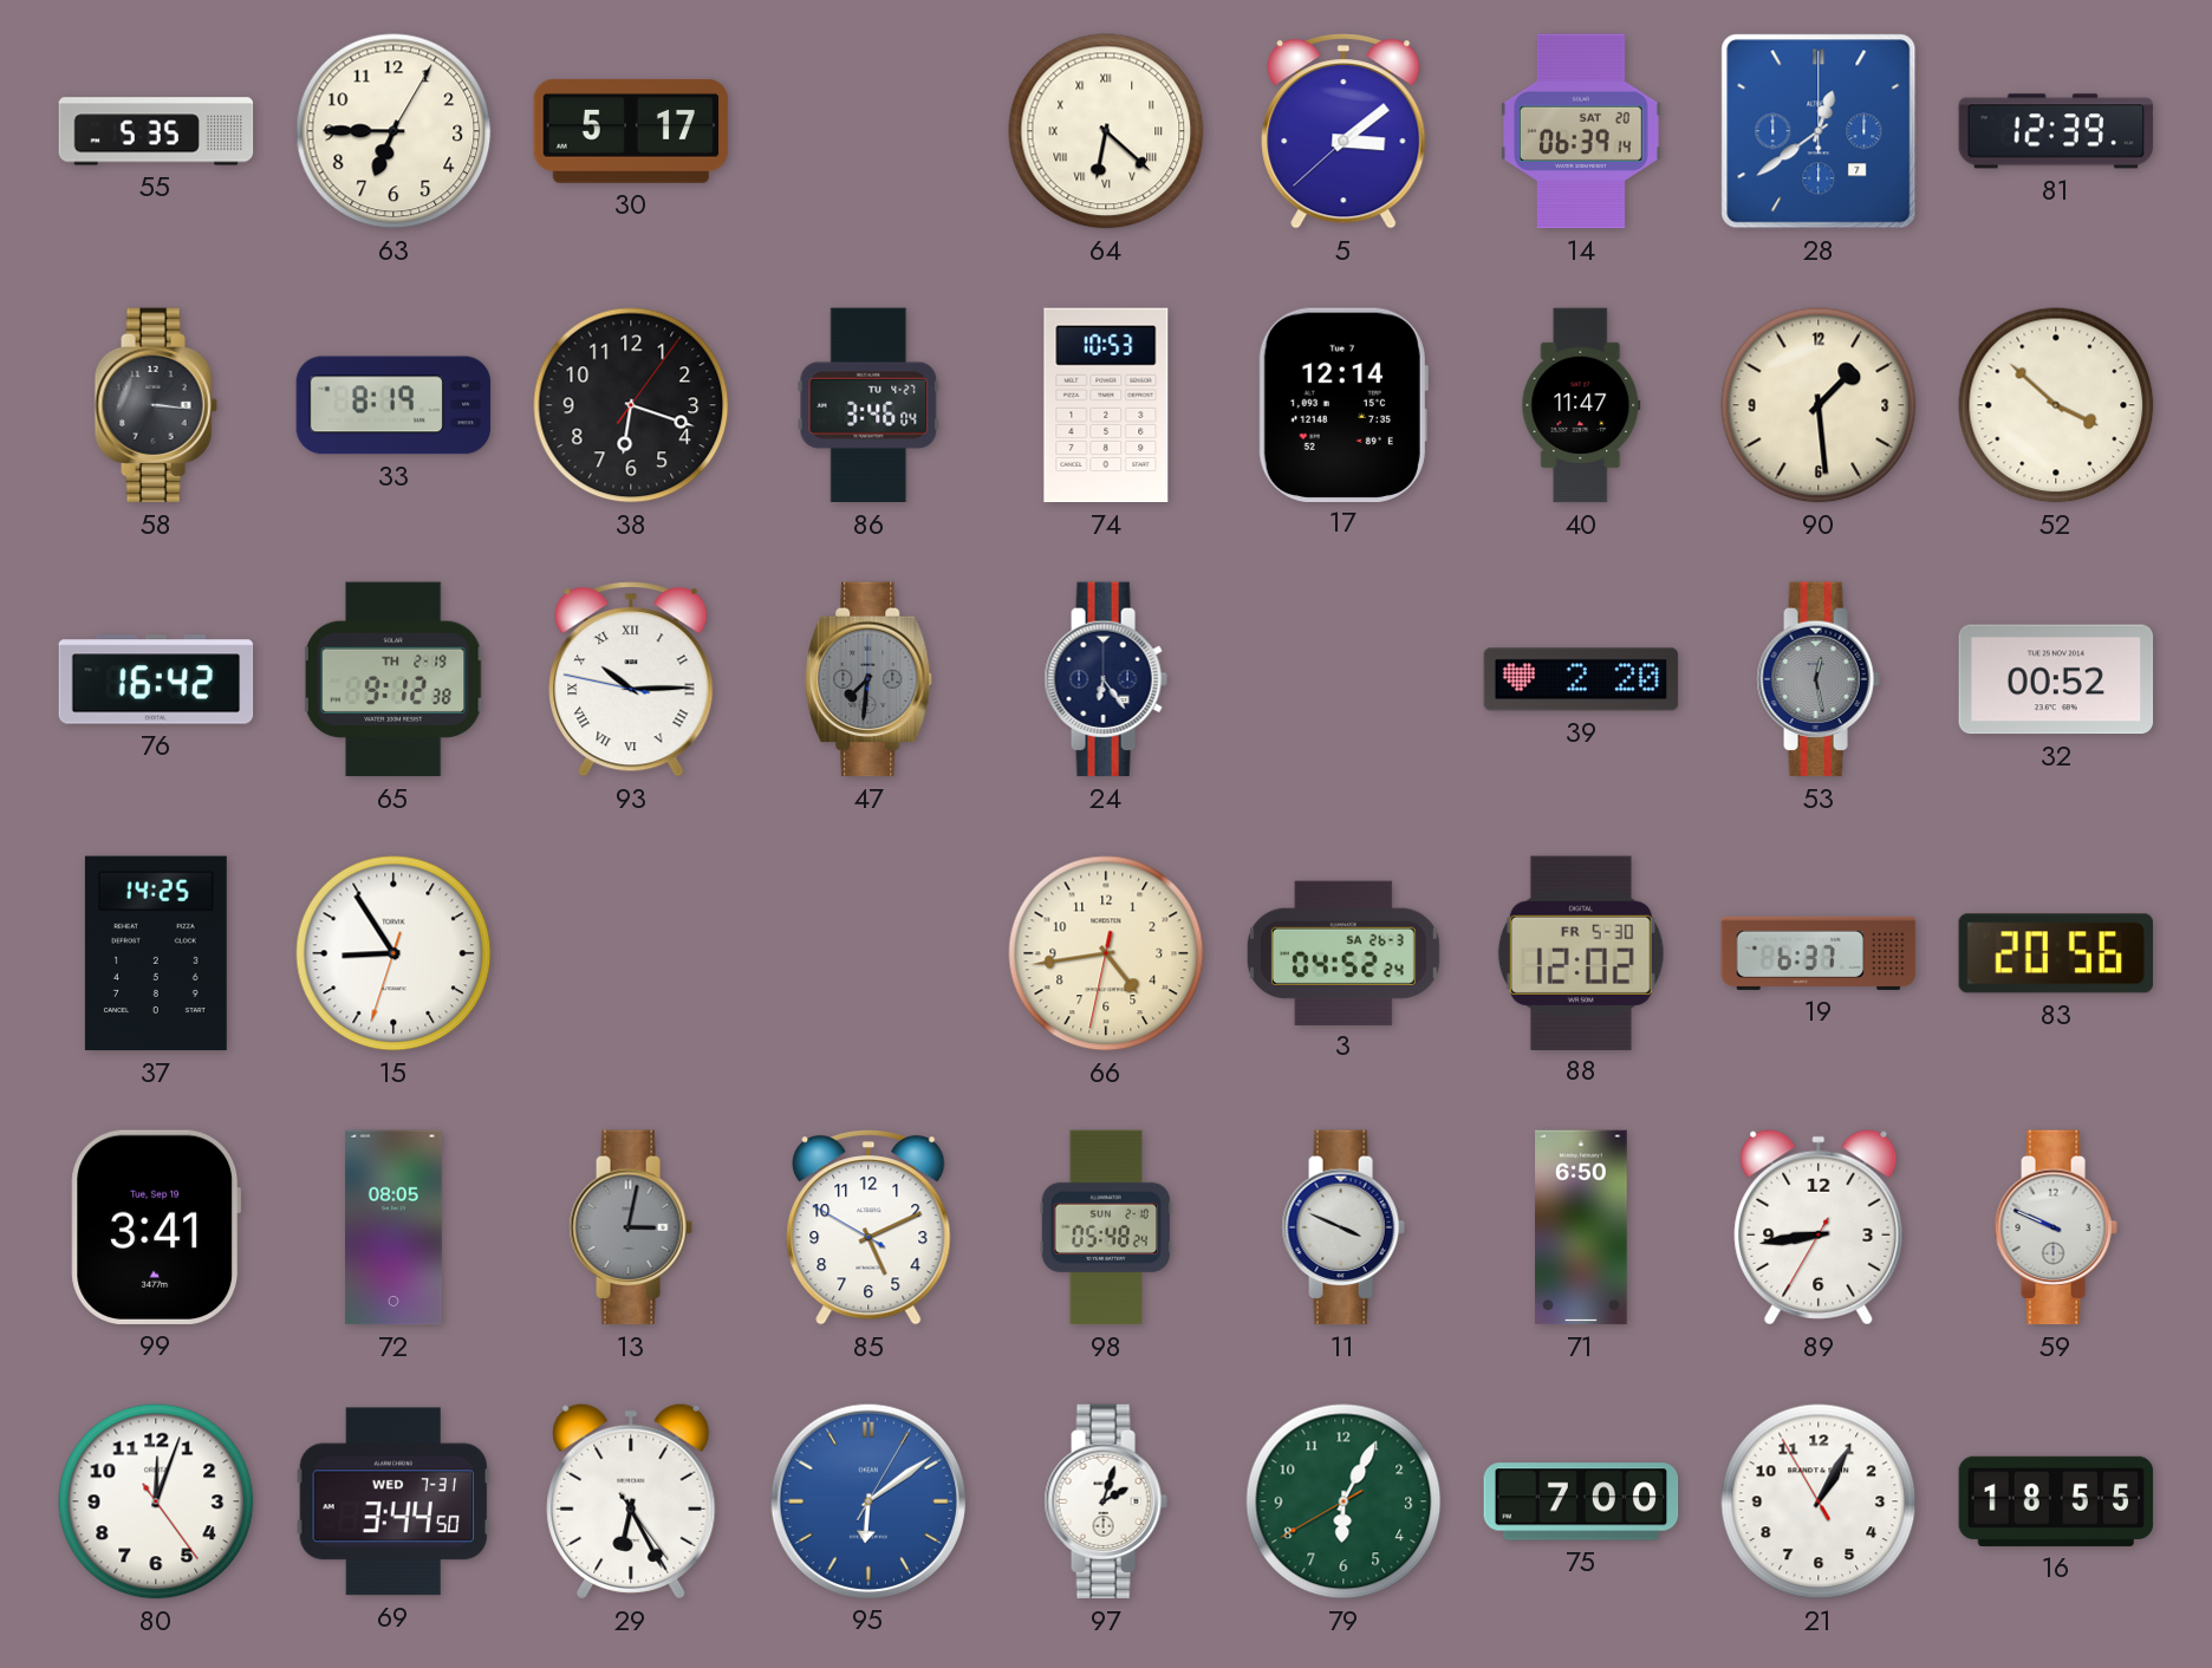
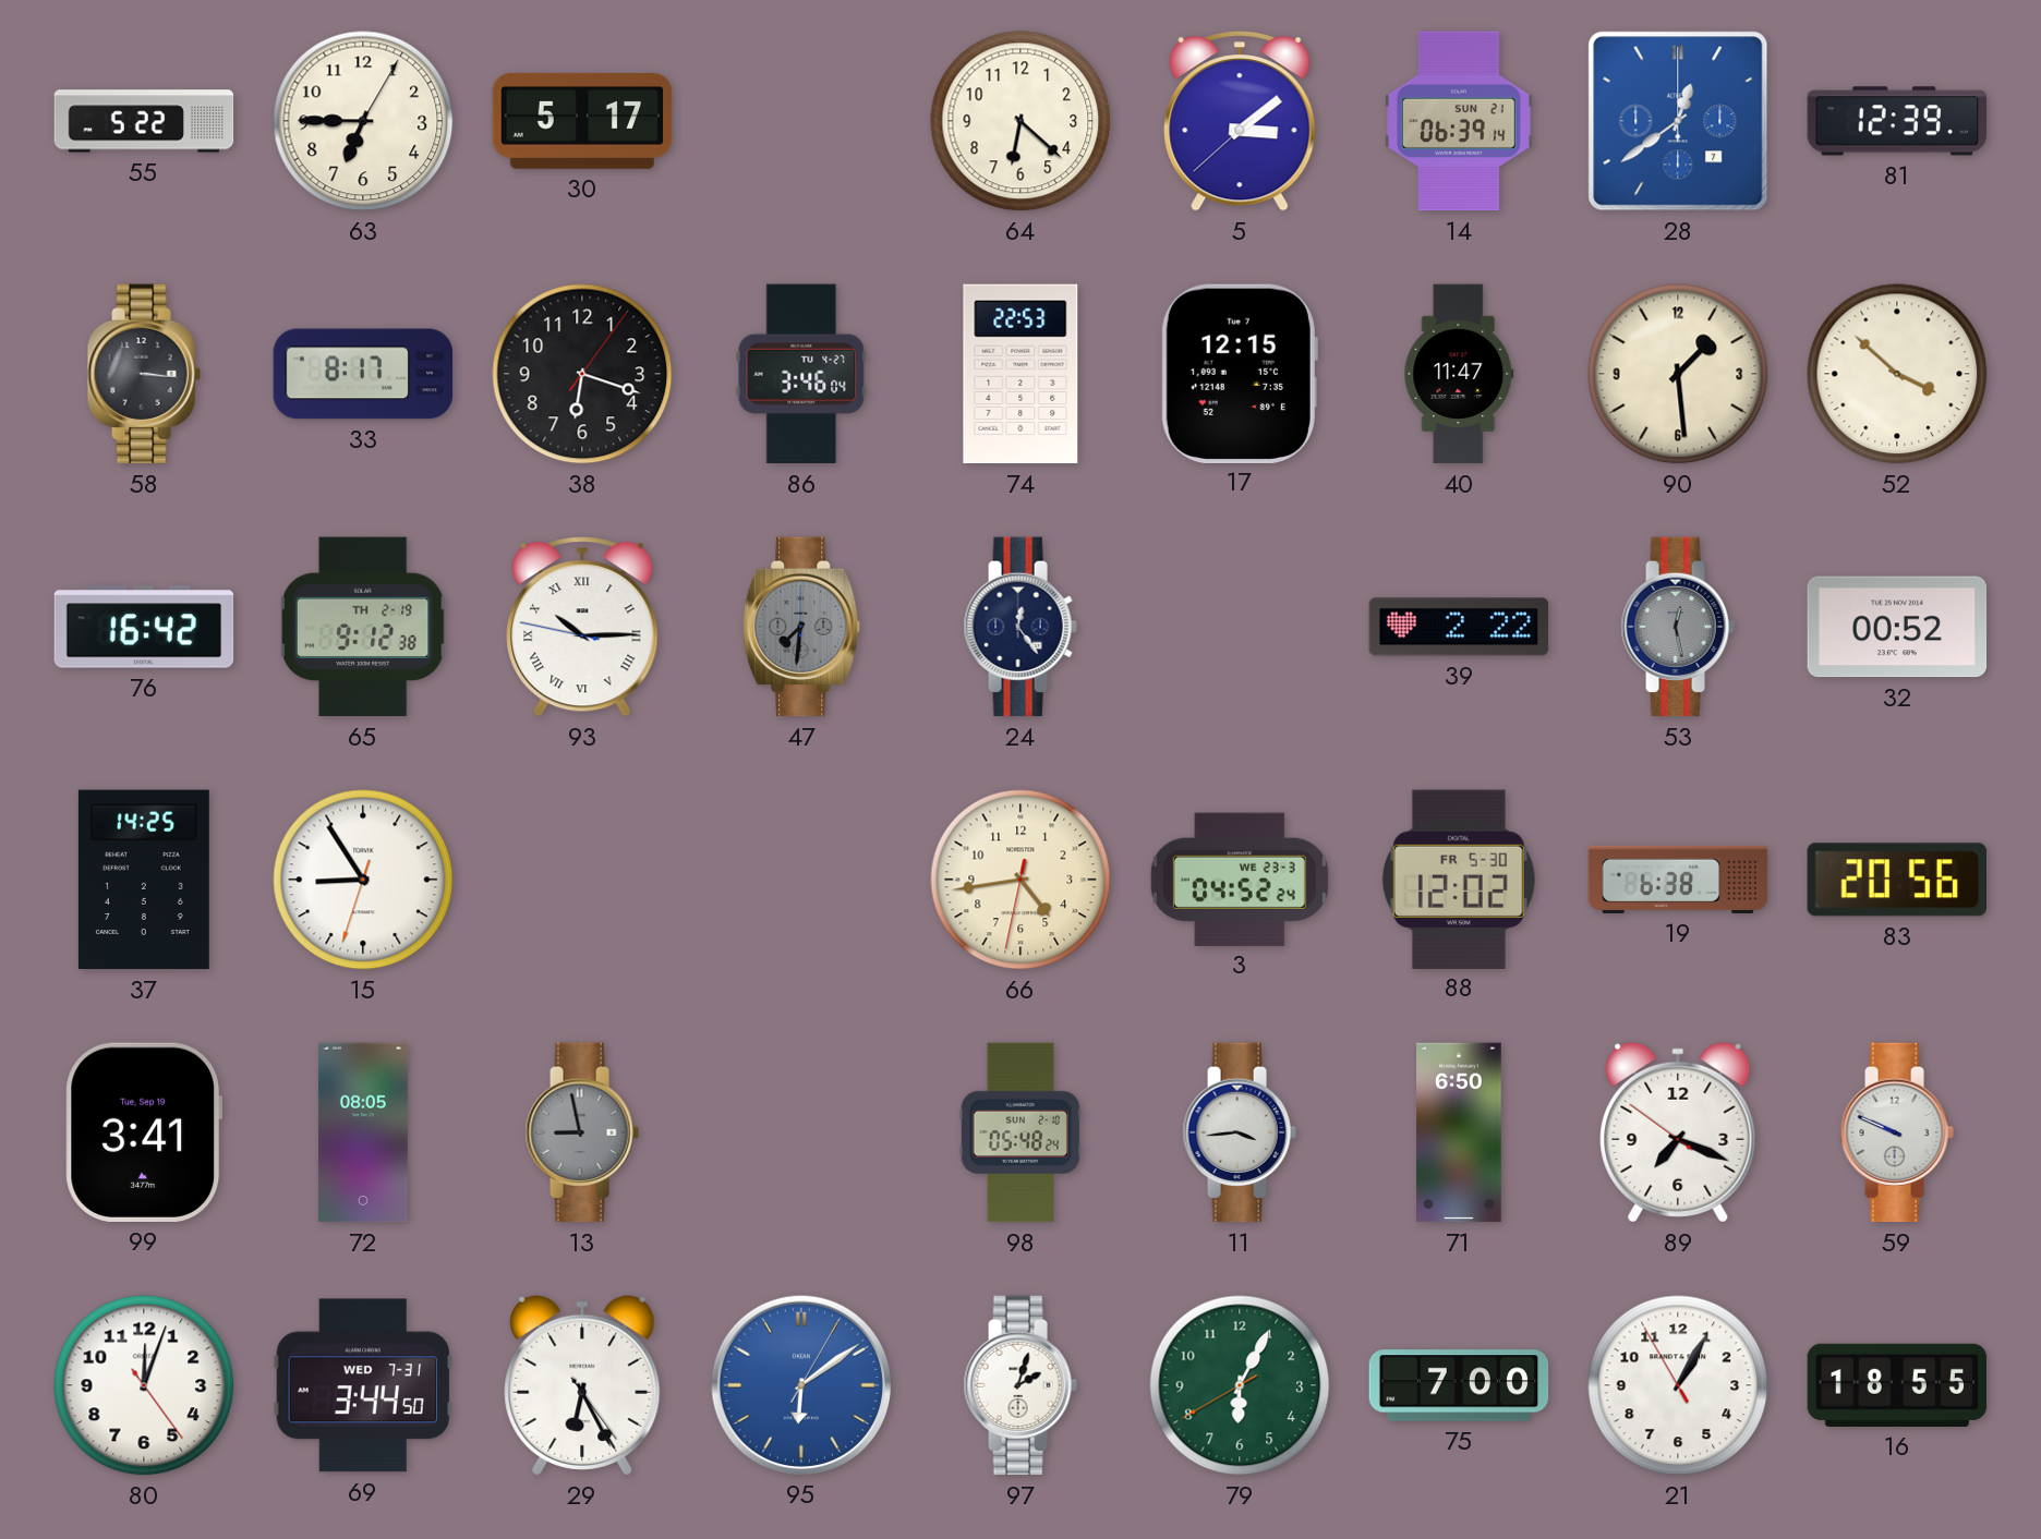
55: 5:35 -> 5:22 (144, 121)
64 numerals: Roman -> Arabic (1020, 121)
14 date: SAT 20 -> SUN 21 (1460, 121)
33: 8:19 -> 8:17 (363, 374)
74: 10:53 -> 22:53 (1020, 374)
17: 12:14 -> 12:15 (1240, 373)
24: 6:24 -> 12:24 (1020, 627)
39: 2:20 -> 2:22 (1459, 627)
3 date: SA 26-3 -> WE 23-3 (1240, 878)
19: 6:37 -> 6:38 (1678, 880)
13: 3:02 -> 8:58 (582, 1132)
85: 5:10 -> none (868, 1227)
11: 3:49 -> 3:44 (1240, 1132)
89: 8:43 -> 7:18 (1678, 1132)
